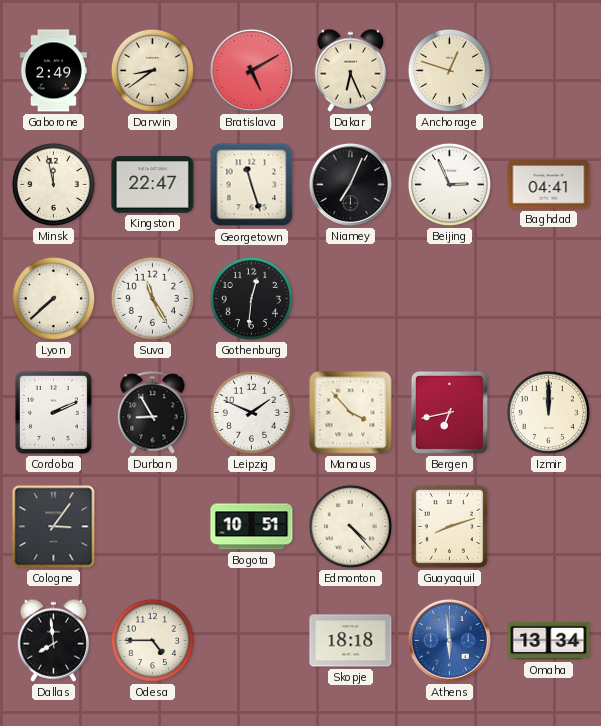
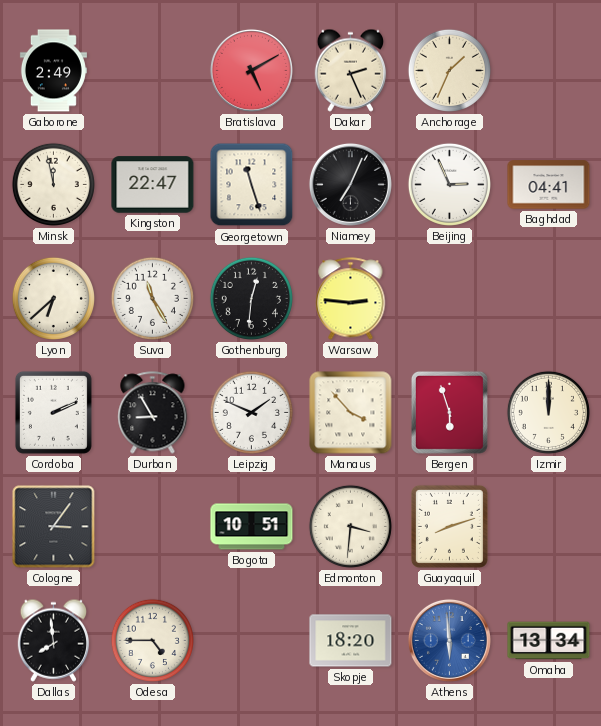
Darwin: 8:39 -> none (152, 70)
Dakar: 6:26 -> 2:26 (351, 70)
Anchorage: 12:48 -> 1:34 (449, 70)
Lyon: 7:38 -> 6:38 (53, 298)
Warsaw: none -> 2:46 (351, 299)
Bergen: 6:43 -> 5:57 (449, 412)
Edmonton: 4:23 -> 3:31 (350, 526)
Skopje: 18:18 -> 18:20 (351, 641)
